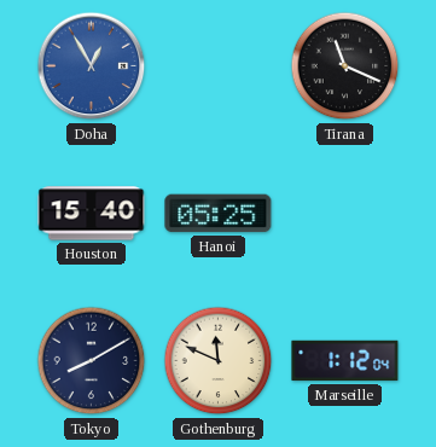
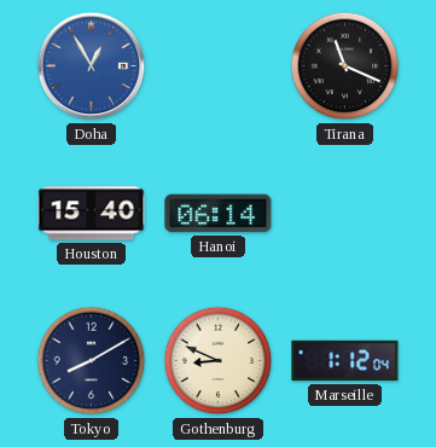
Hanoi: 05:25 -> 06:14 (219, 214)
Gothenburg: 11:49 -> 8:49 (219, 361)
